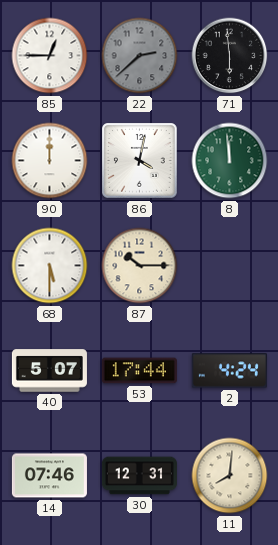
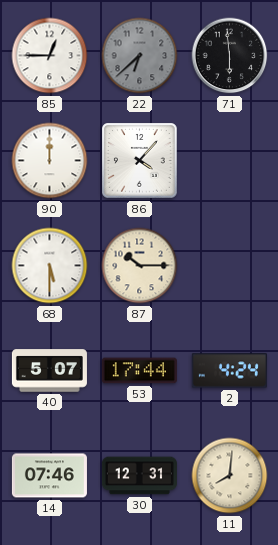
22: 2:38 -> 6:38 (140, 56)
86: 4:02 -> 4:07 (140, 161)
8: 11:59 -> none (230, 161)
